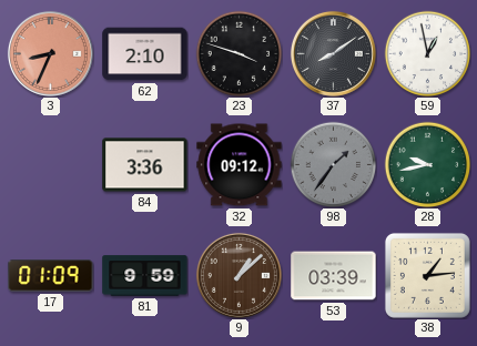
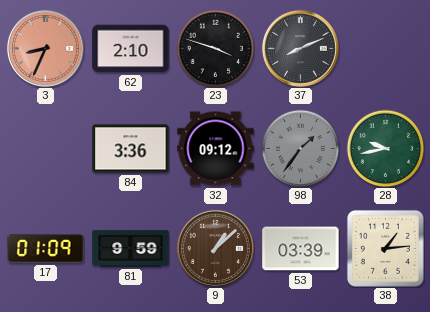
37: 8:09 -> 8:11 (300, 48)
59: 12:58 -> none (427, 53)
